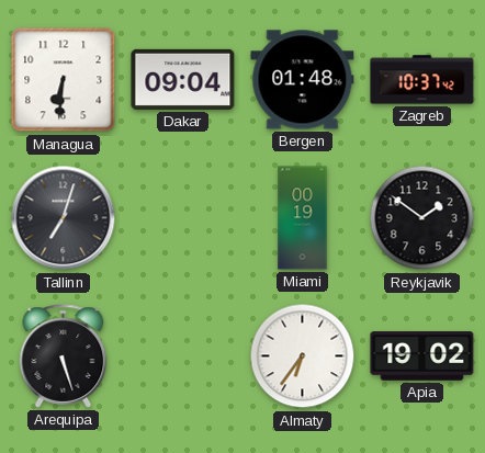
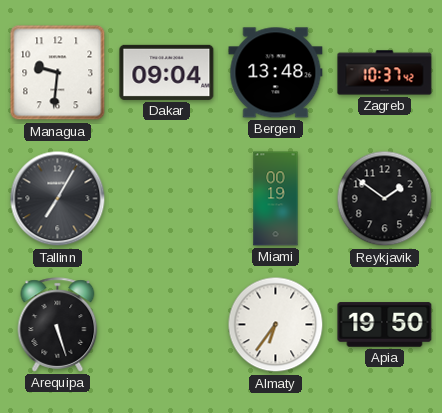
Managua: 6:31 -> 9:31 (58, 73)
Bergen: 01:48 -> 13:48 (276, 73)
Tallinn: 7:03 -> 7:05 (58, 199)
Apia: 19:02 -> 19:50 (385, 325)
